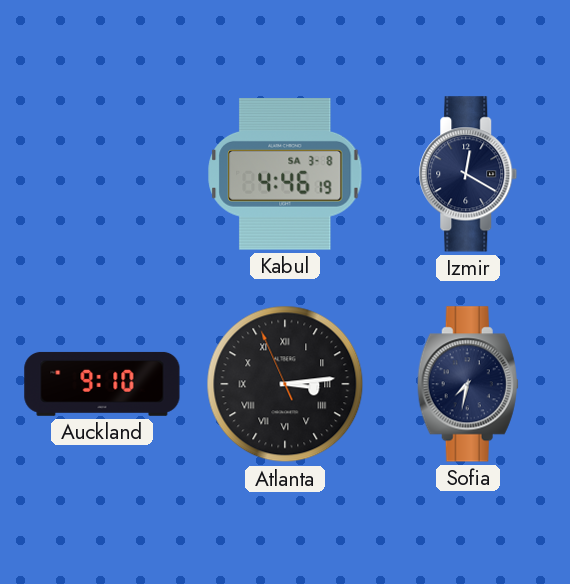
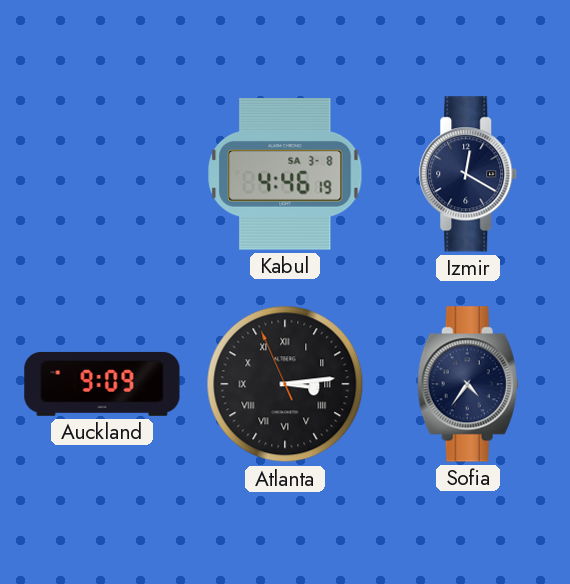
Auckland: 9:10 -> 9:09 (102, 384)
Sofia: 7:32 -> 4:36 (468, 384)
